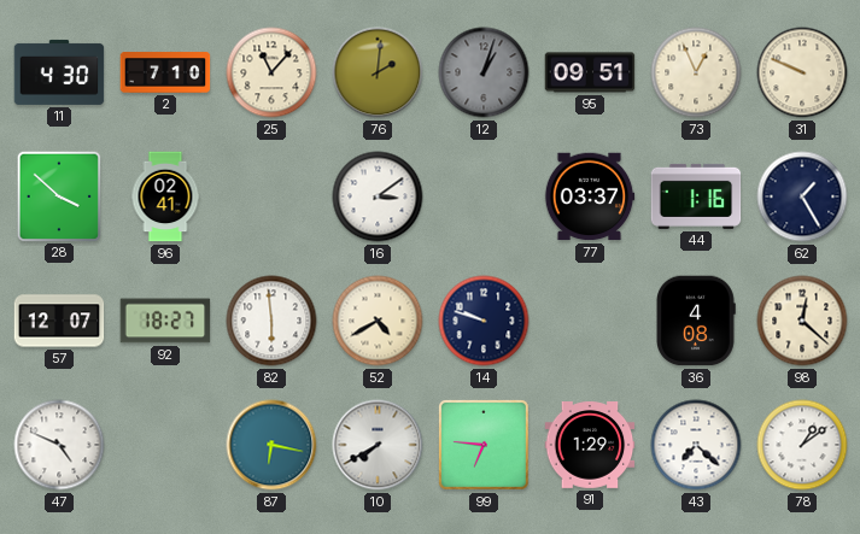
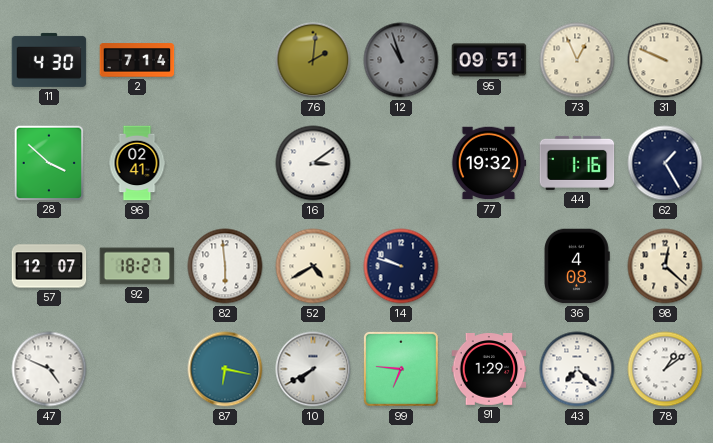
2: 7:10 -> 7:14 (137, 60)
25: 11:07 -> none (271, 72)
12: 1:03 -> 10:57 (401, 60)
77: 03:37 -> 19:32 (489, 163)
